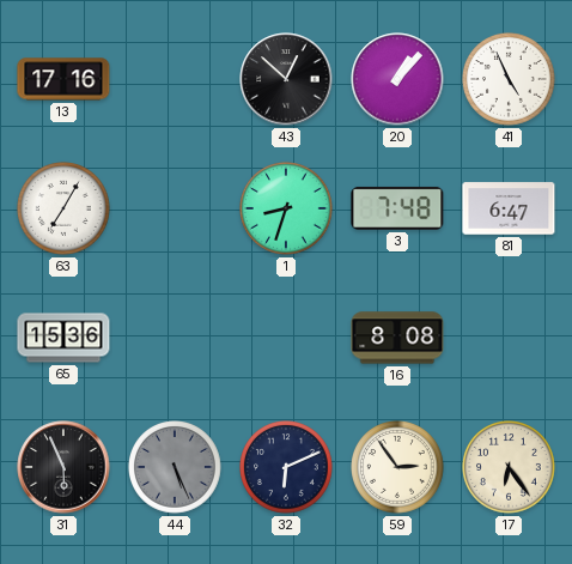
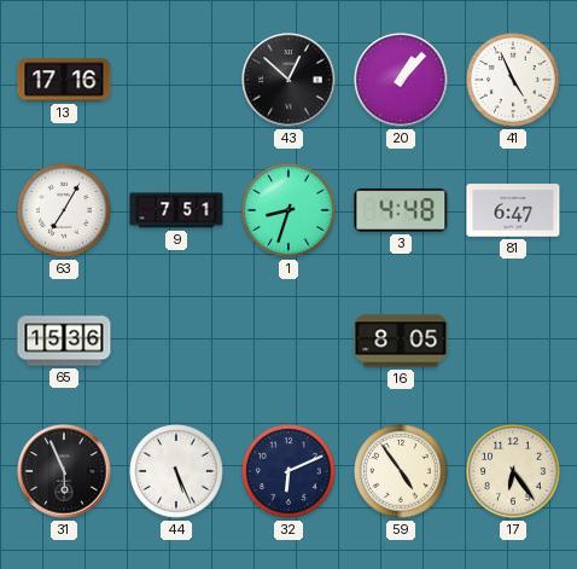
9: none -> 7:51 (176, 210)
3: 7:48 -> 4:48 (401, 210)
16: 8:08 -> 8:05 (401, 341)
44 dial: grey -> white (177, 472)
59: 2:54 -> 4:54 (402, 472)
